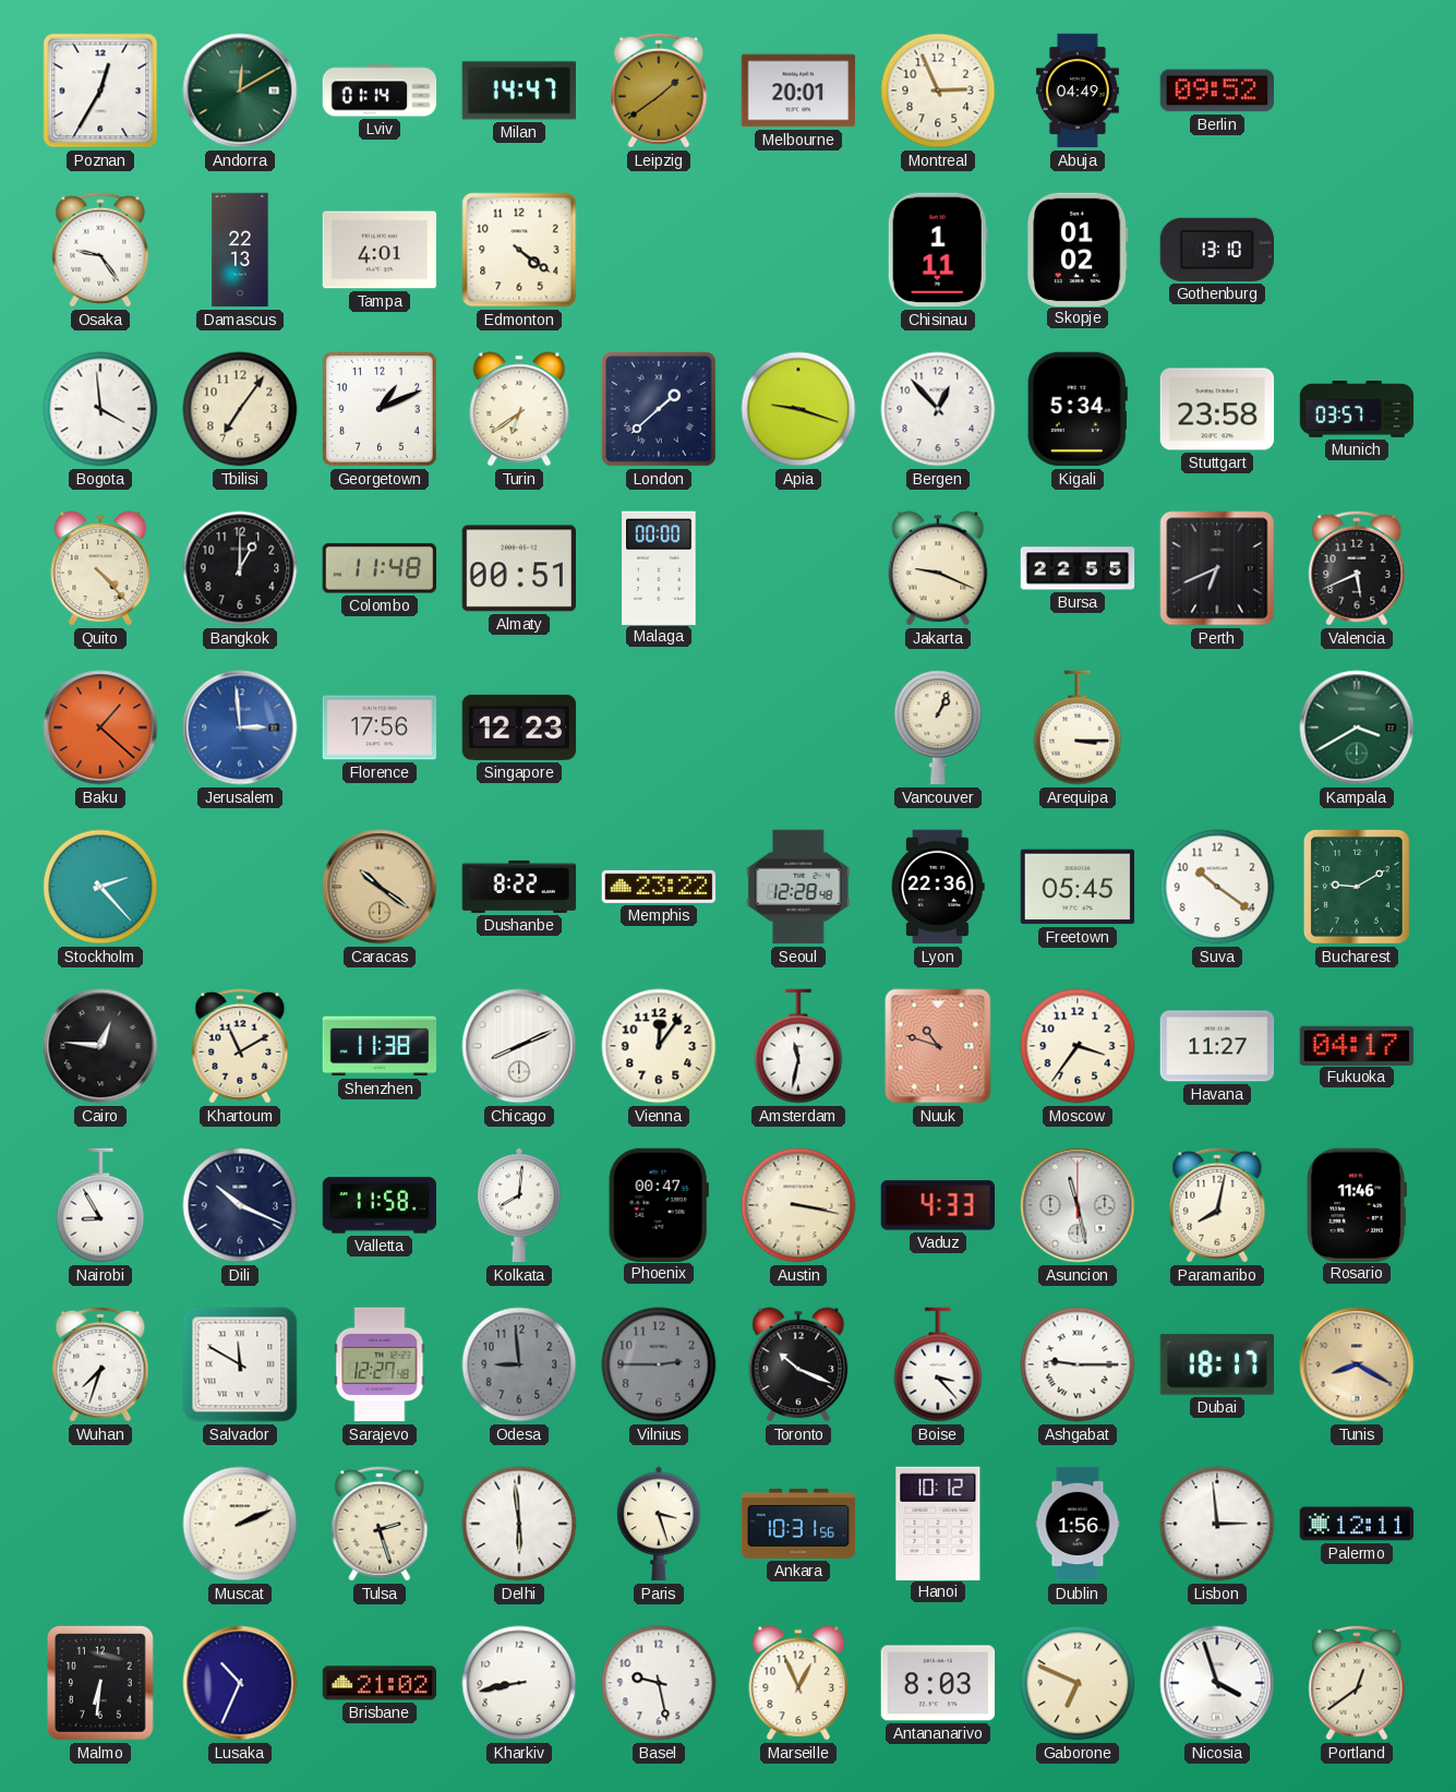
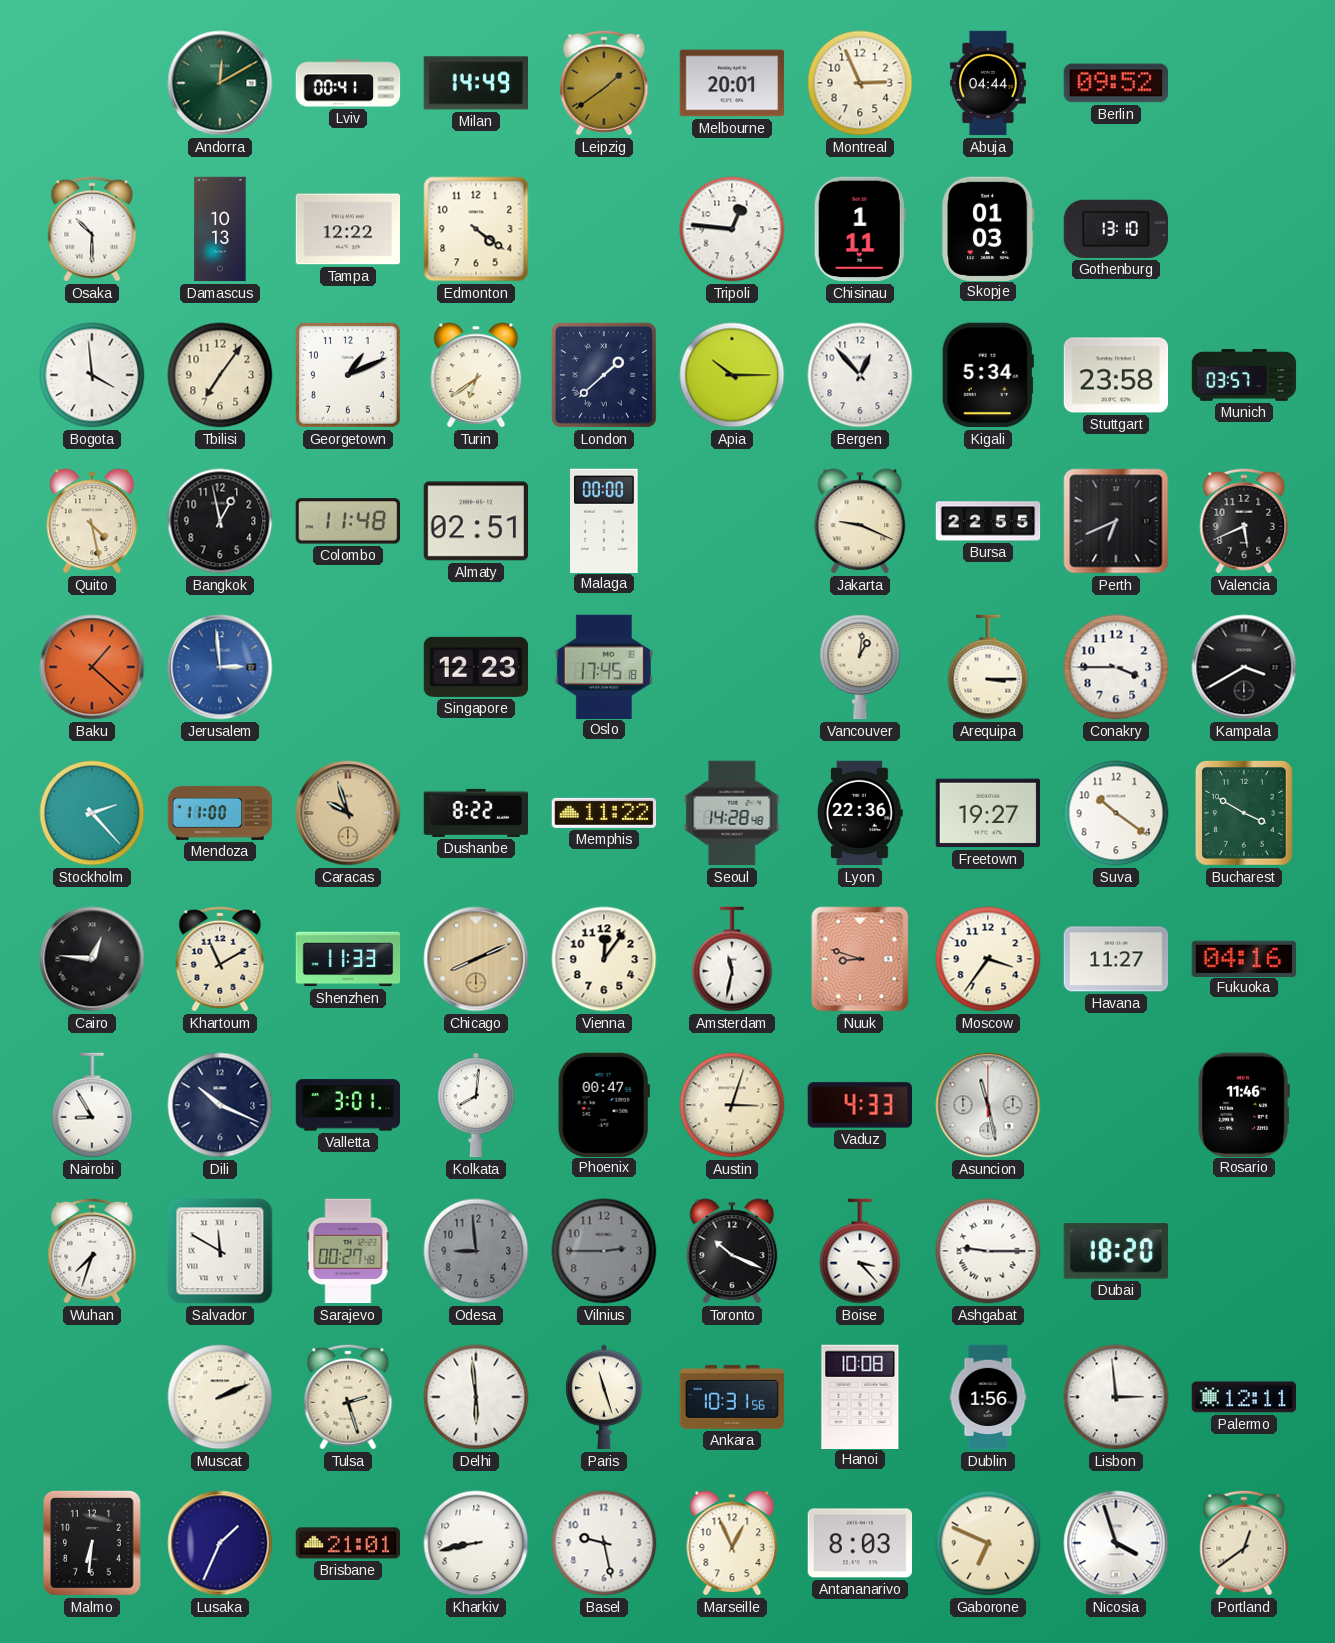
Poznan: 12:35 -> none (100, 91)
Lviv: 01:14 -> 00:41 (348, 83)
Milan: 14:47 -> 14:49 (476, 83)
Abuja: 04:49 -> 04:44 (988, 83)
Osaka: 9:24 -> 10:30 (92, 229)
Damascus: 22:13 -> 10:13 (220, 229)
Tampa: 4:01 -> 12:22 (348, 229)
Tripoli: none -> 12:46 (732, 229)
Skopje: 01:02 -> 01:03 (988, 228)
Apia: 9:18 -> 10:15 (732, 375)
Quito: 4:23 -> 4:28 (92, 521)
Bangkok: 1:00 -> 12:58 (220, 521)
Almaty: 00:51 -> 02:51 (475, 521)
Florence: 17:56 -> none (380, 727)
Oslo: none -> 17:45 (604, 666)
Vancouver: 1:04 -> 1:01 (860, 667)
Conakry: none -> 3:45 (1116, 667)
Kampala dial: green -> black (1244, 667)
Mendoza: none -> 11:00 (220, 813)
Caracas: 10:21 -> 9:57 (348, 813)
Memphis: 23:22 -> 11:22 (604, 813)
Seoul: 12:28 -> 14:28 (732, 813)
Freetown: 05:45 -> 19:27 (988, 813)
Bucharest: 9:10 -> 3:50 (1244, 813)
Shenzhen: 11:38 -> 11:33 (348, 959)
Chicago dial: white -> champagne (476, 959)
Nuuk: 10:48 -> 8:48 (860, 959)
Fukuoka: 04:17 -> 04:16 (1244, 958)
Valletta: 11:58 -> 3:01 (348, 1105)
Austin: 3:17 -> 3:03 (732, 1105)
Paramaribo: 8:02 -> none (1217, 1205)
Sarajevo: 12:27 -> 00:27 (348, 1251)
Dubai: 18:17 -> 18:20 (1116, 1251)
Tunis: 8:20 -> none (1357, 1364)
Paris: 3:27 -> 11:27 (604, 1397)
Hanoi: 10:12 -> 10:08 (860, 1396)
Lusaka: 10:34 -> 1:34 (220, 1543)
Brisbane: 21:02 -> 21:01 (348, 1543)
